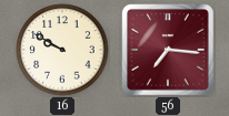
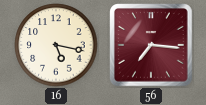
16: 9:50 -> 5:17 (56, 45)
